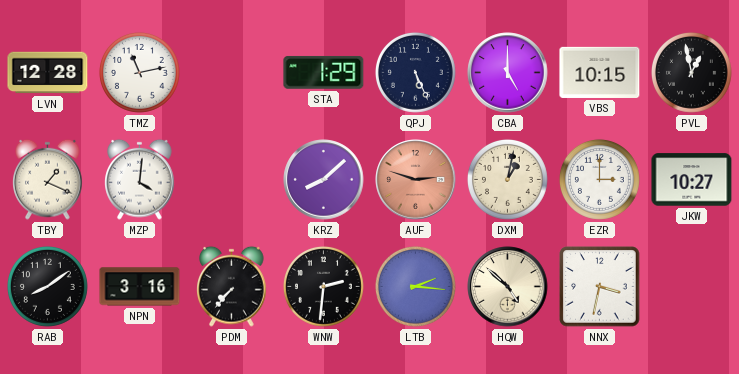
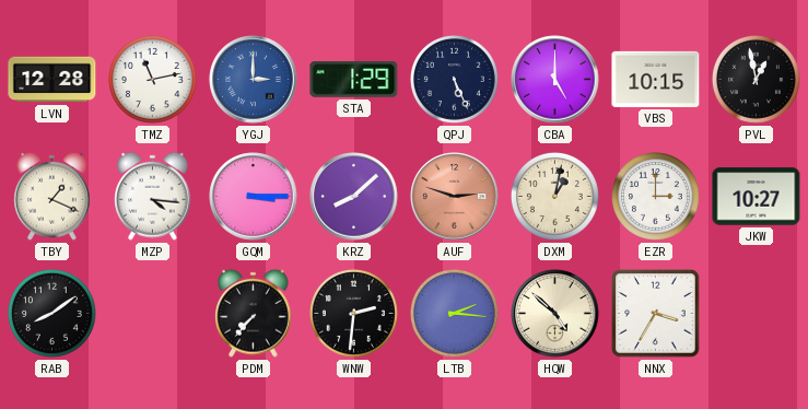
YGJ: none -> 3:00 (254, 80)
MZP: 4:01 -> 4:16 (153, 196)
GQM: none -> 3:15 (254, 197)
NPN: 3:16 -> none (140, 287)
NNX: 3:32 -> 3:35 (656, 314)
